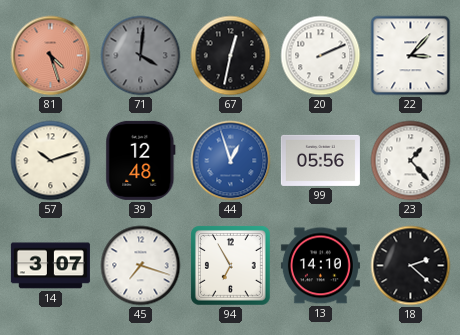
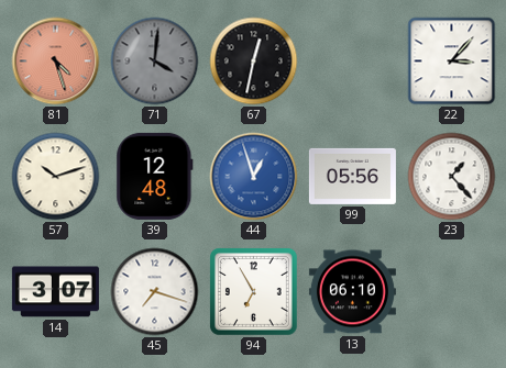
20: 2:11 -> none (321, 56)
13: 14:10 -> 06:10 (352, 292)
18: 2:22 -> none (411, 266)
